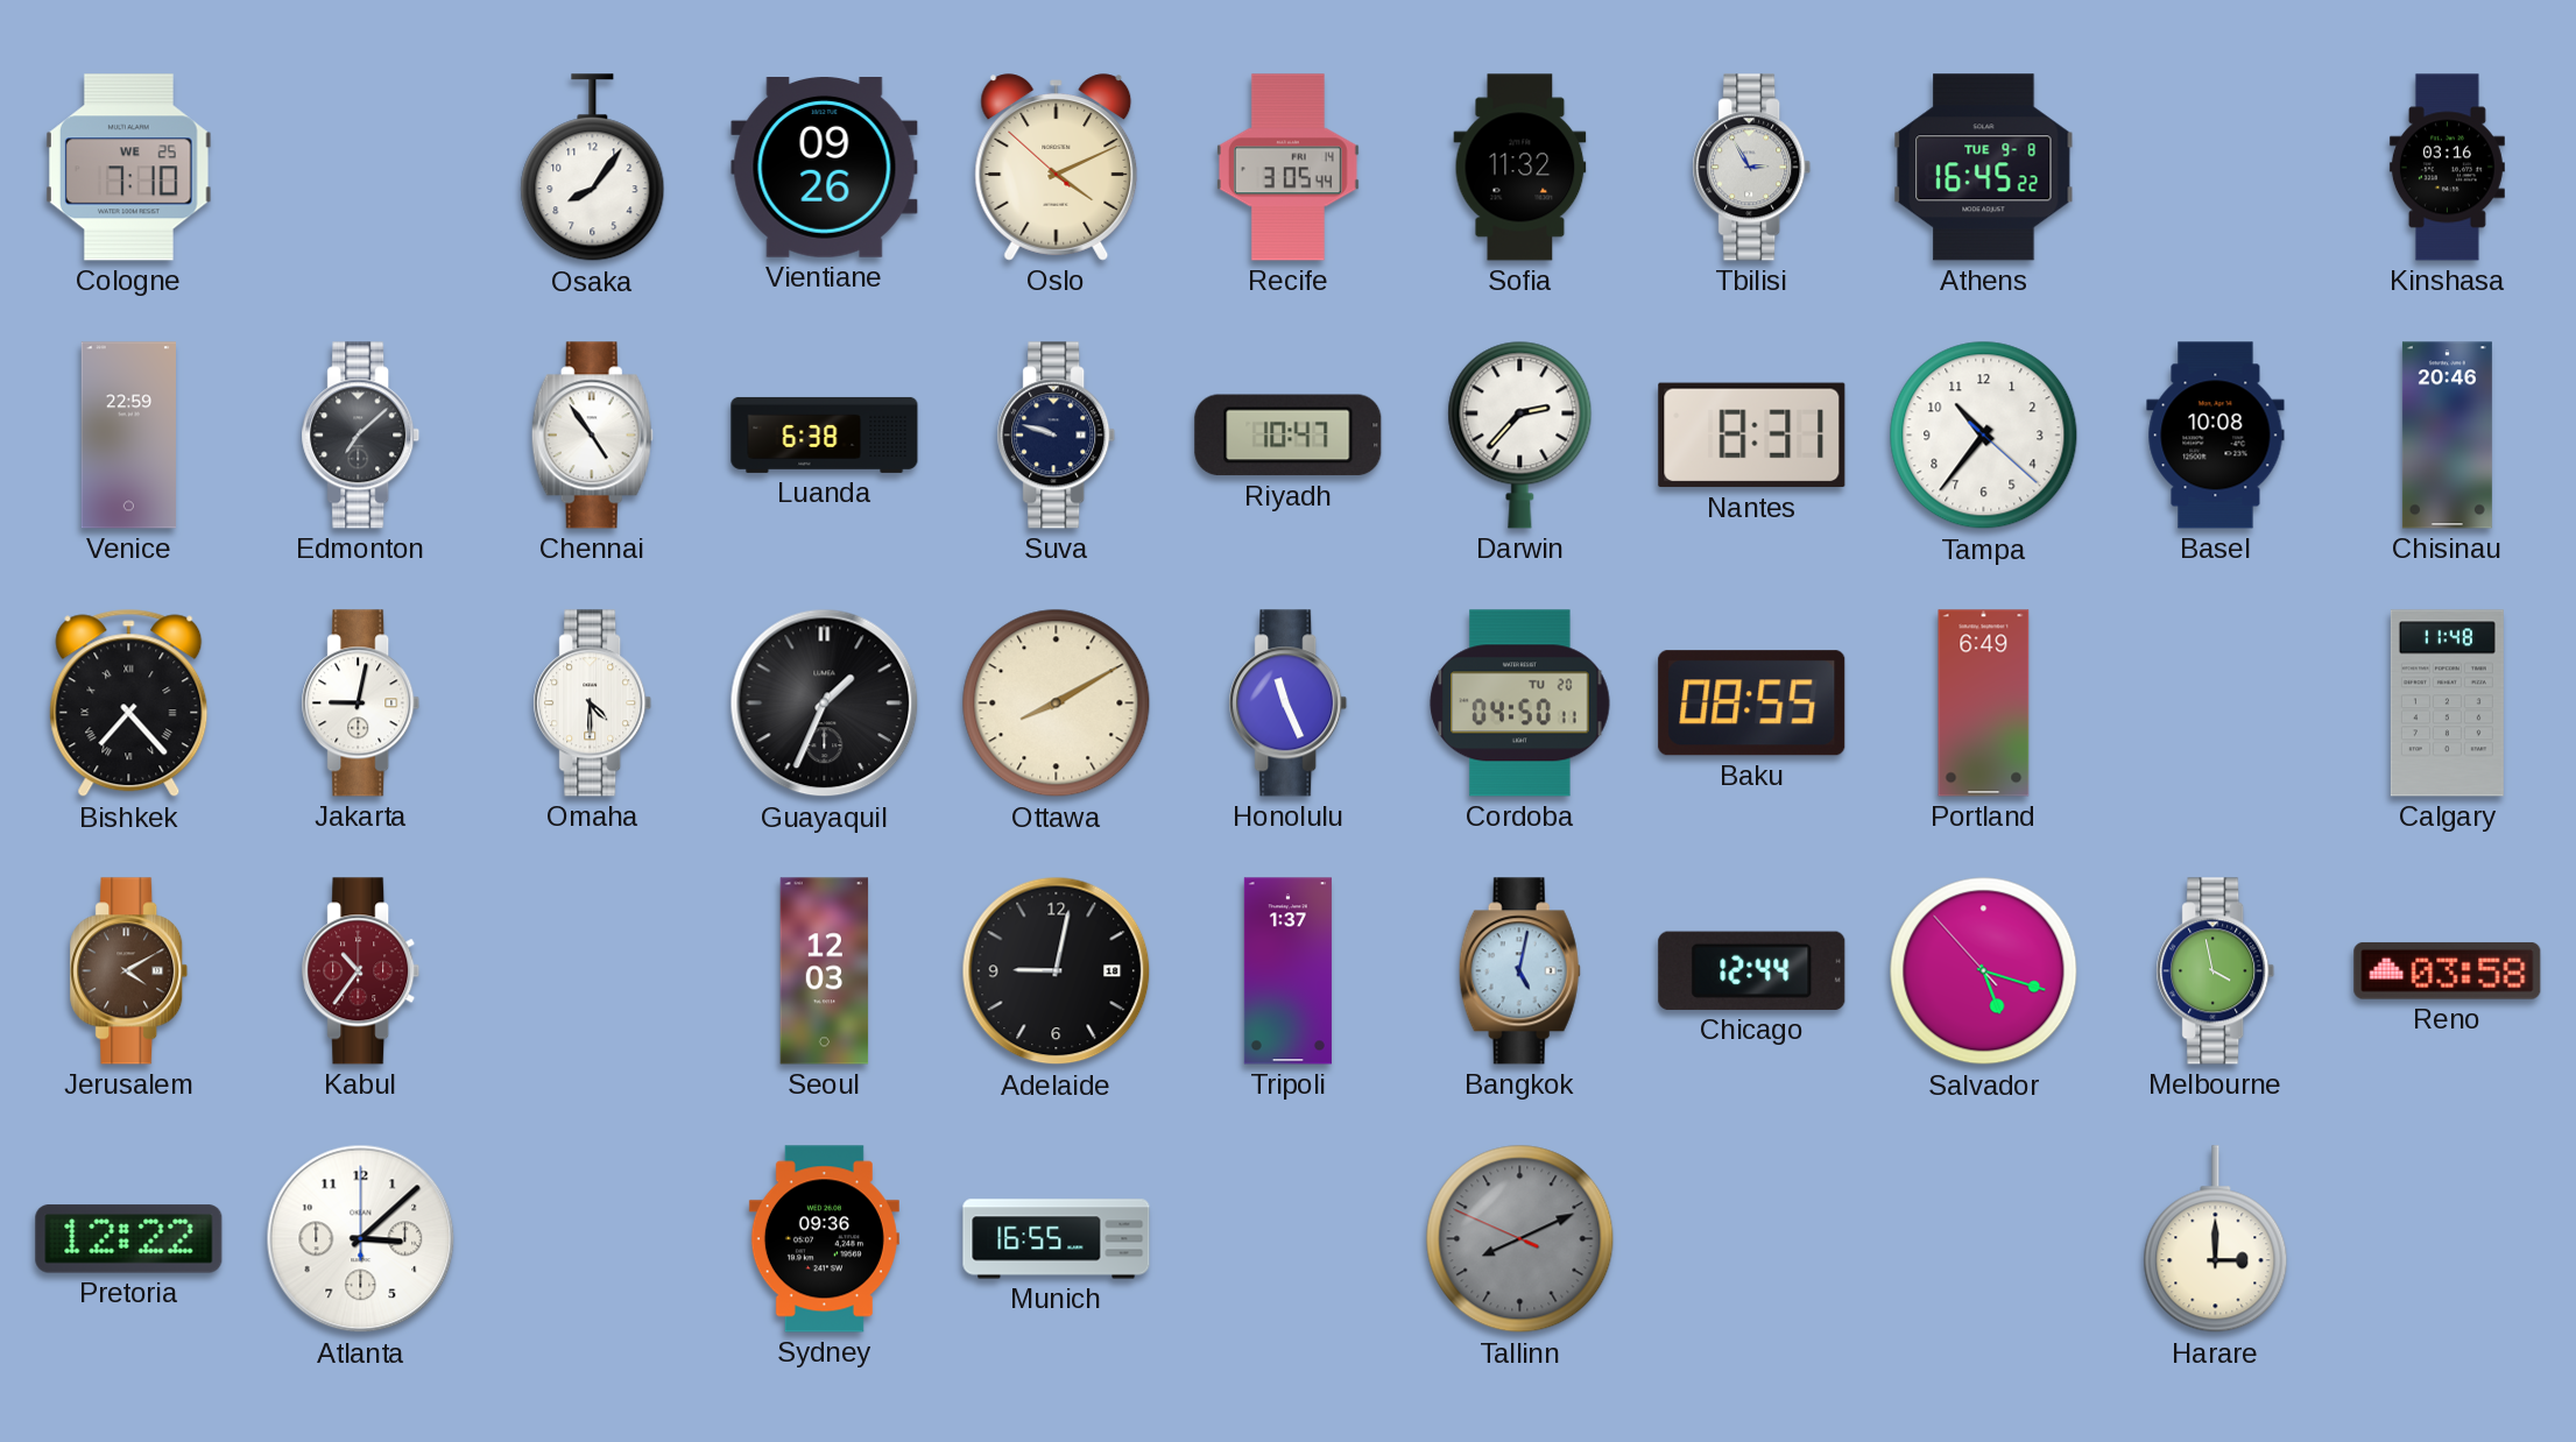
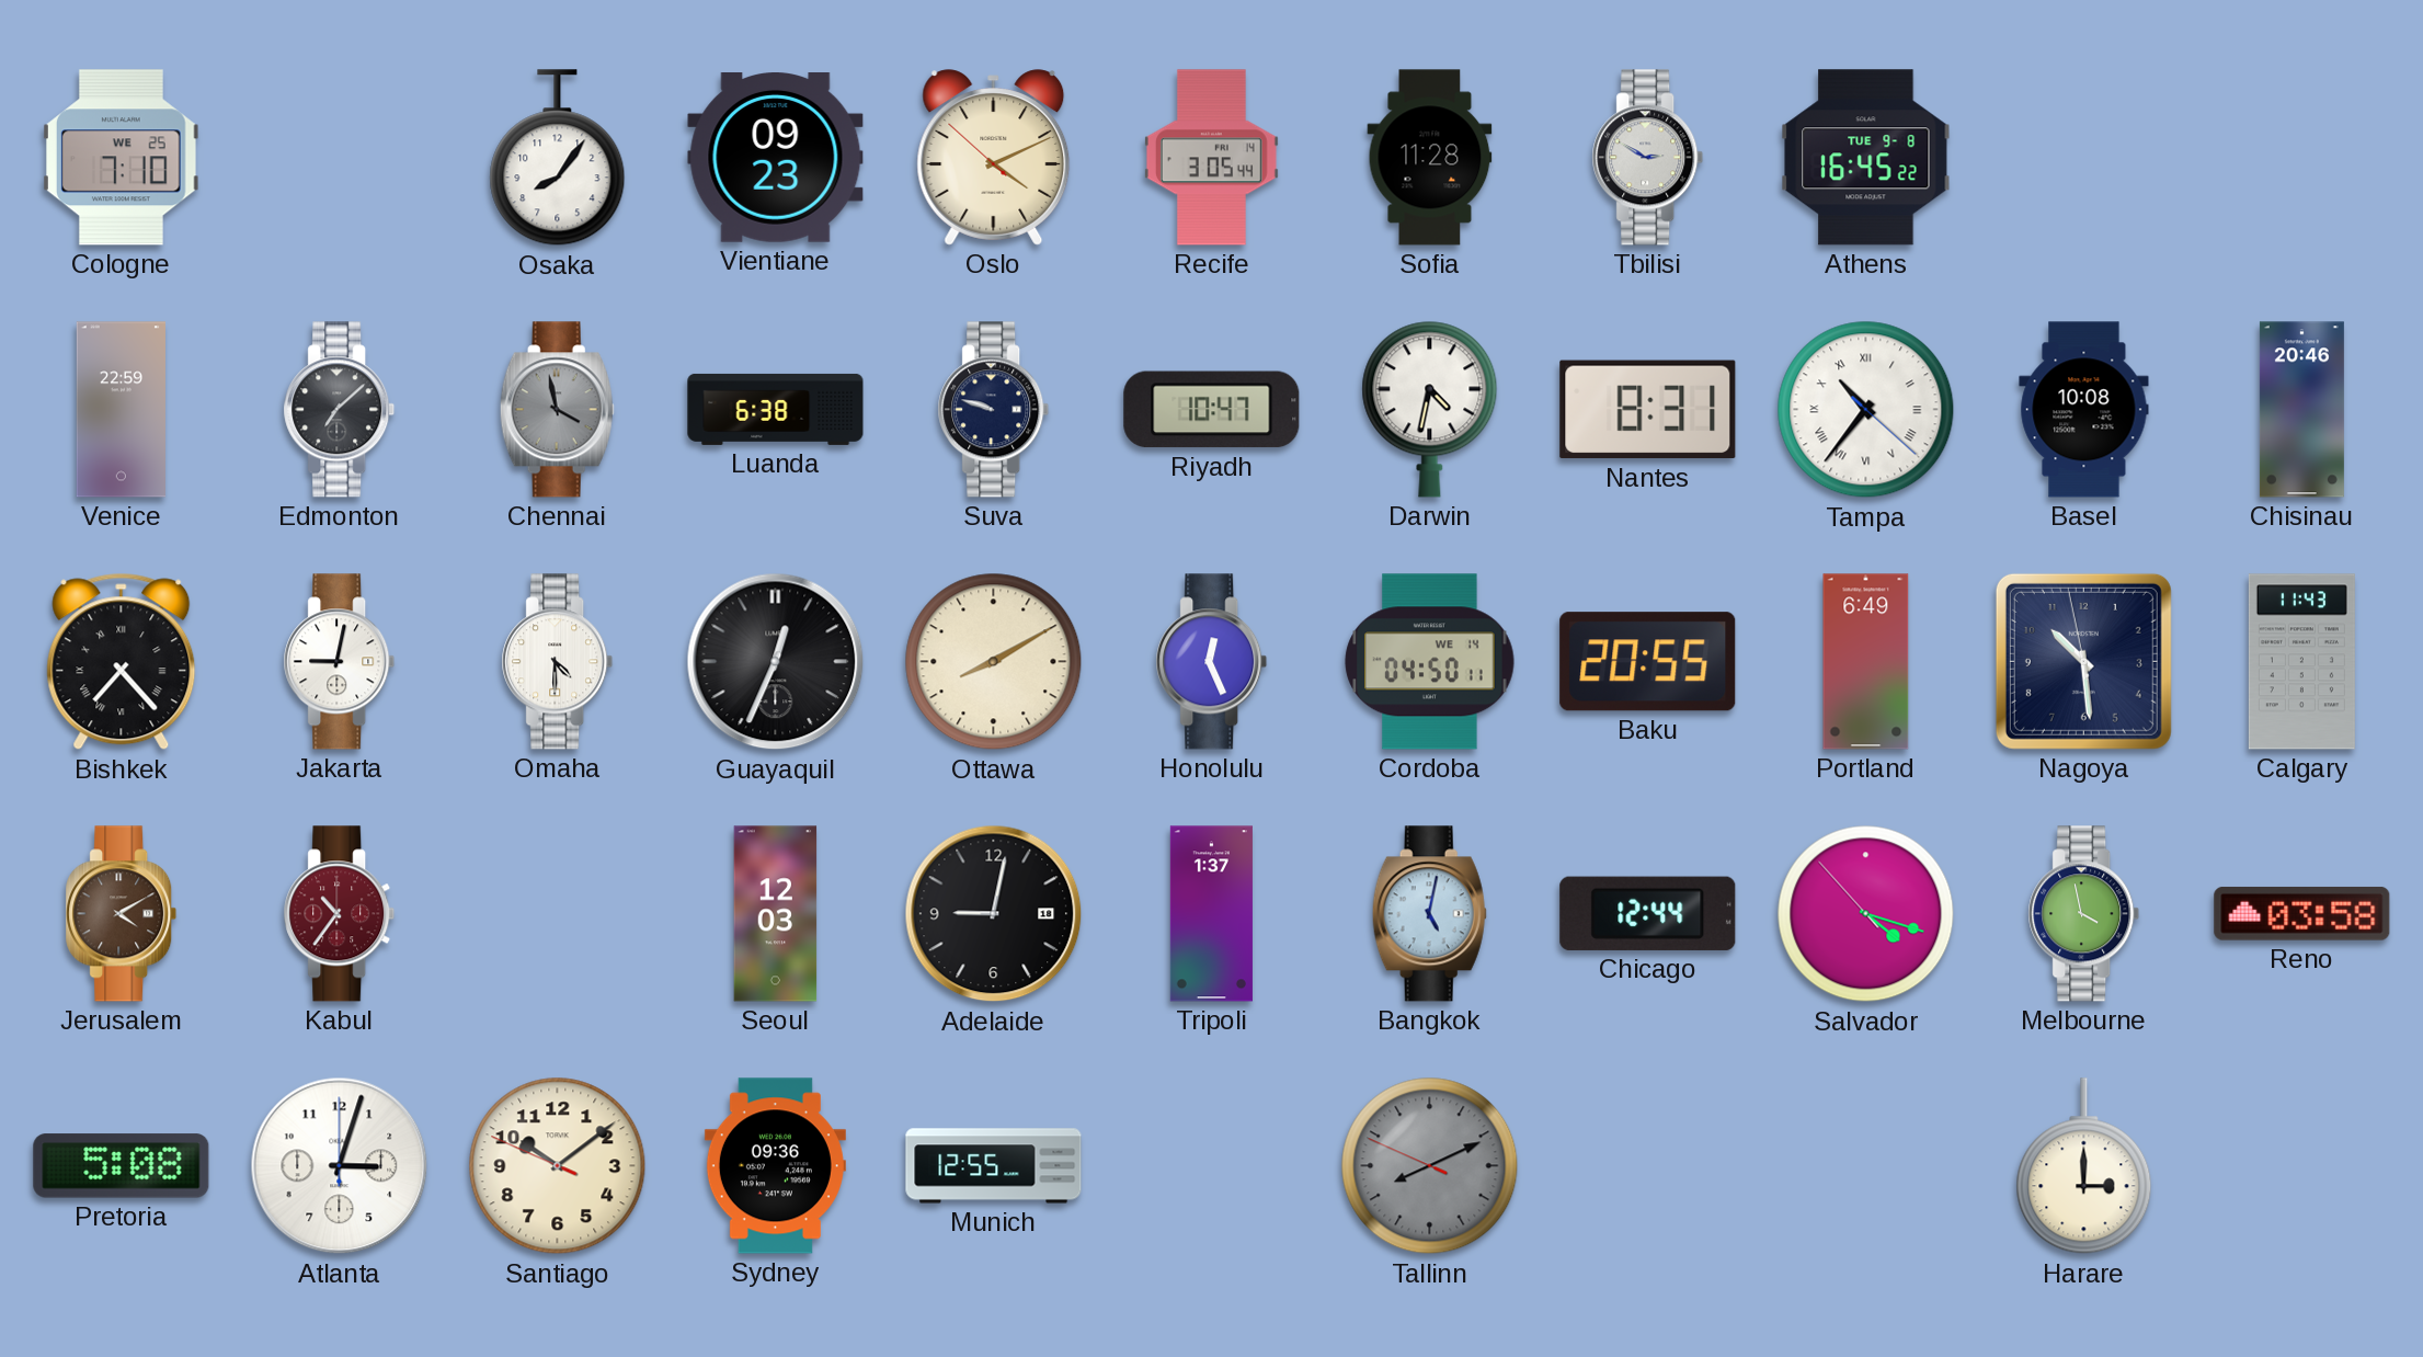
Vientiane: 09:26 -> 09:23 (776, 158)
Sofia: 11:32 -> 11:28 (1430, 158)
Tbilisi: 2:55 -> 2:50 (1648, 158)
Kinshasa: 03:16 -> none (2447, 168)
Chennai: 4:54 -> 3:58 (557, 410)
Chennai dial: white -> grey (557, 410)
Darwin: 2:37 -> 4:32 (1430, 409)
Tampa numerals: Arabic -> Roman (1866, 410)
Guayaquil: 1:34 -> 12:34 (776, 662)
Honolulu: 11:26 -> 12:26 (1212, 662)
Cordoba date: TU 20 -> WE 14 (1430, 662)
Baku: 08:55 -> 20:55 (1648, 662)
Nagoya: none -> 10:28 (2083, 661)
Calgary: 11:48 -> 11:43 (2301, 662)
Salvador: 5:17 -> 4:17 (1866, 914)
Pretoria: 12:22 -> 5:08 (122, 1166)
Atlanta: 3:08 -> 3:03 (340, 1166)
Santiago: none -> 10:08 (558, 1166)
Munich: 16:55 -> 12:55 (994, 1166)
